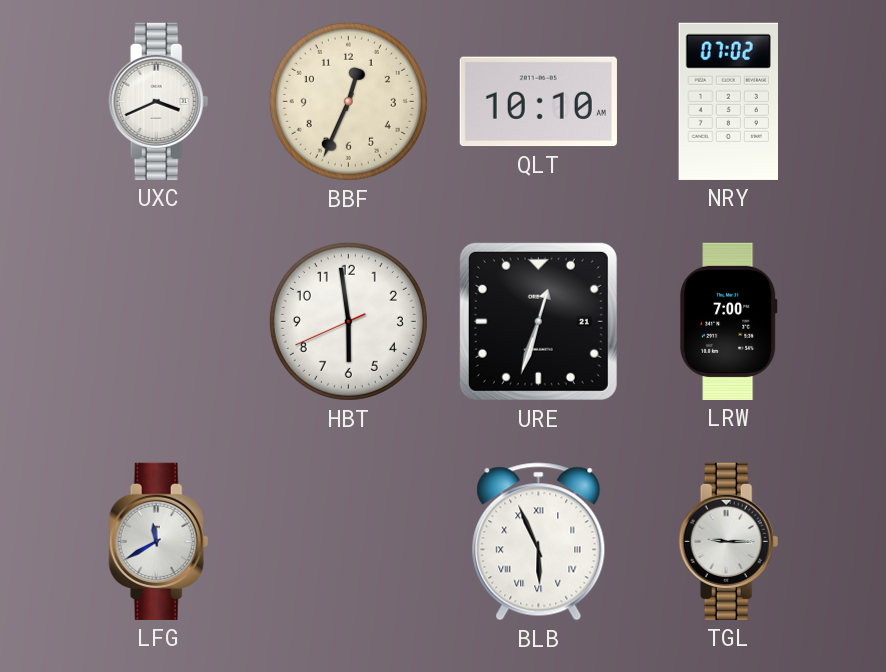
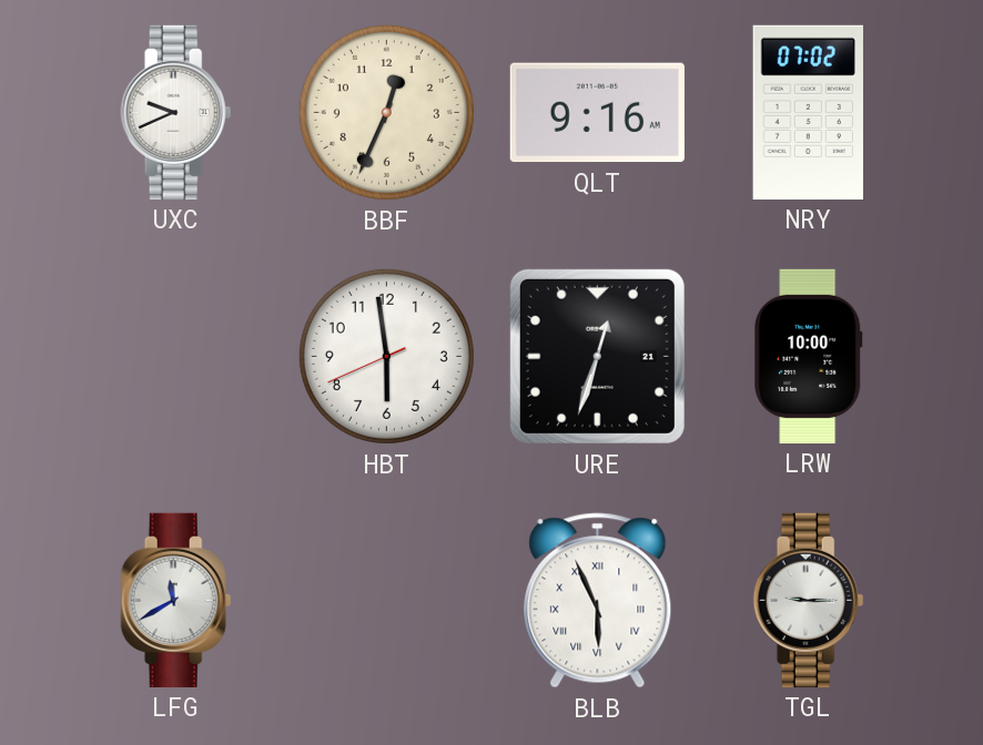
UXC: 3:41 -> 9:41 (176, 112)
QLT: 10:10 -> 9:16 (597, 113)
LRW: 7:00 -> 10:00 (809, 356)
